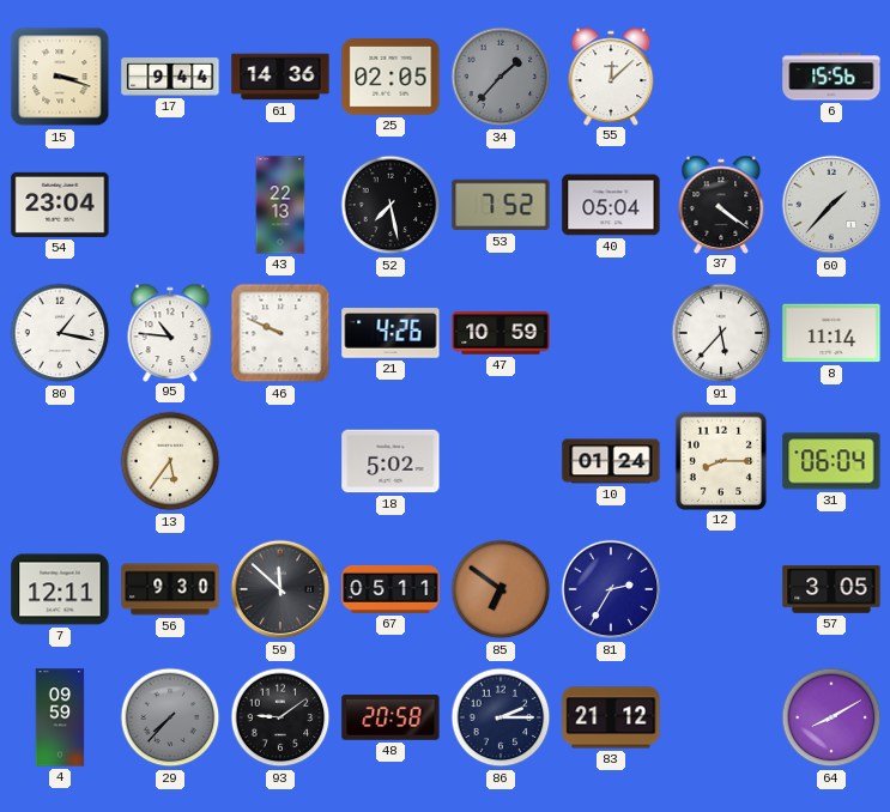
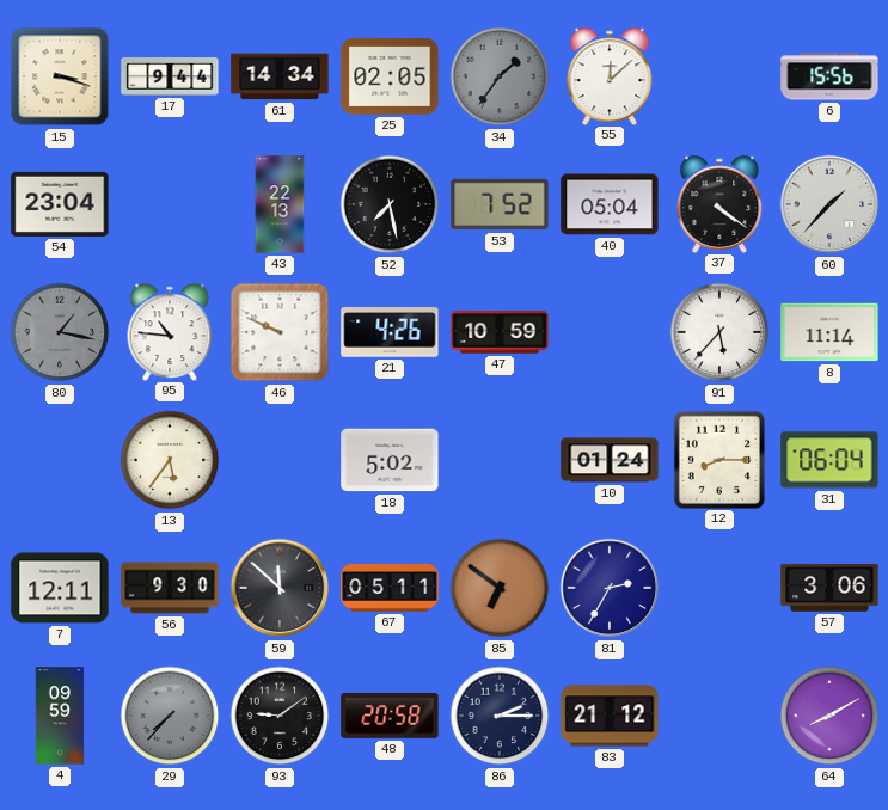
61: 14:36 -> 14:34 (280, 76)
34: 1:37 -> 1:36 (500, 76)
80 dial: white -> grey (60, 332)
57: 3:05 -> 3:06 (829, 588)
